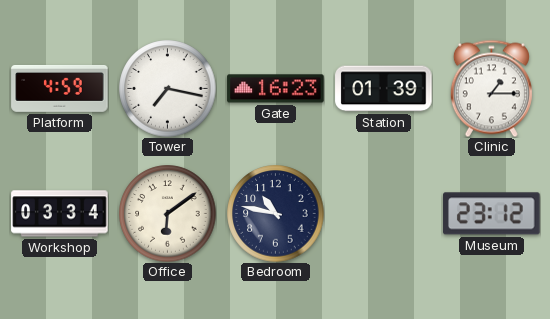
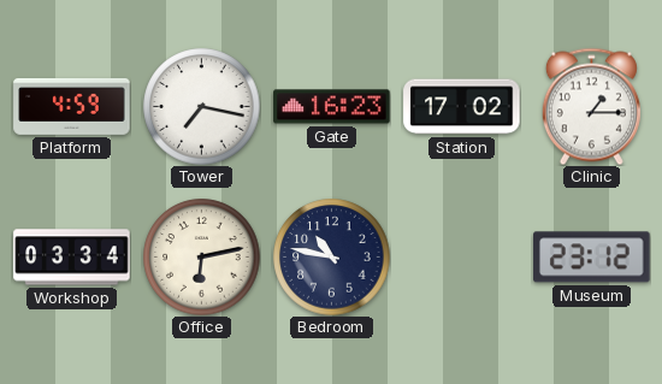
Station: 01:39 -> 17:02 (462, 107)
Office: 6:09 -> 6:13 (202, 258)
